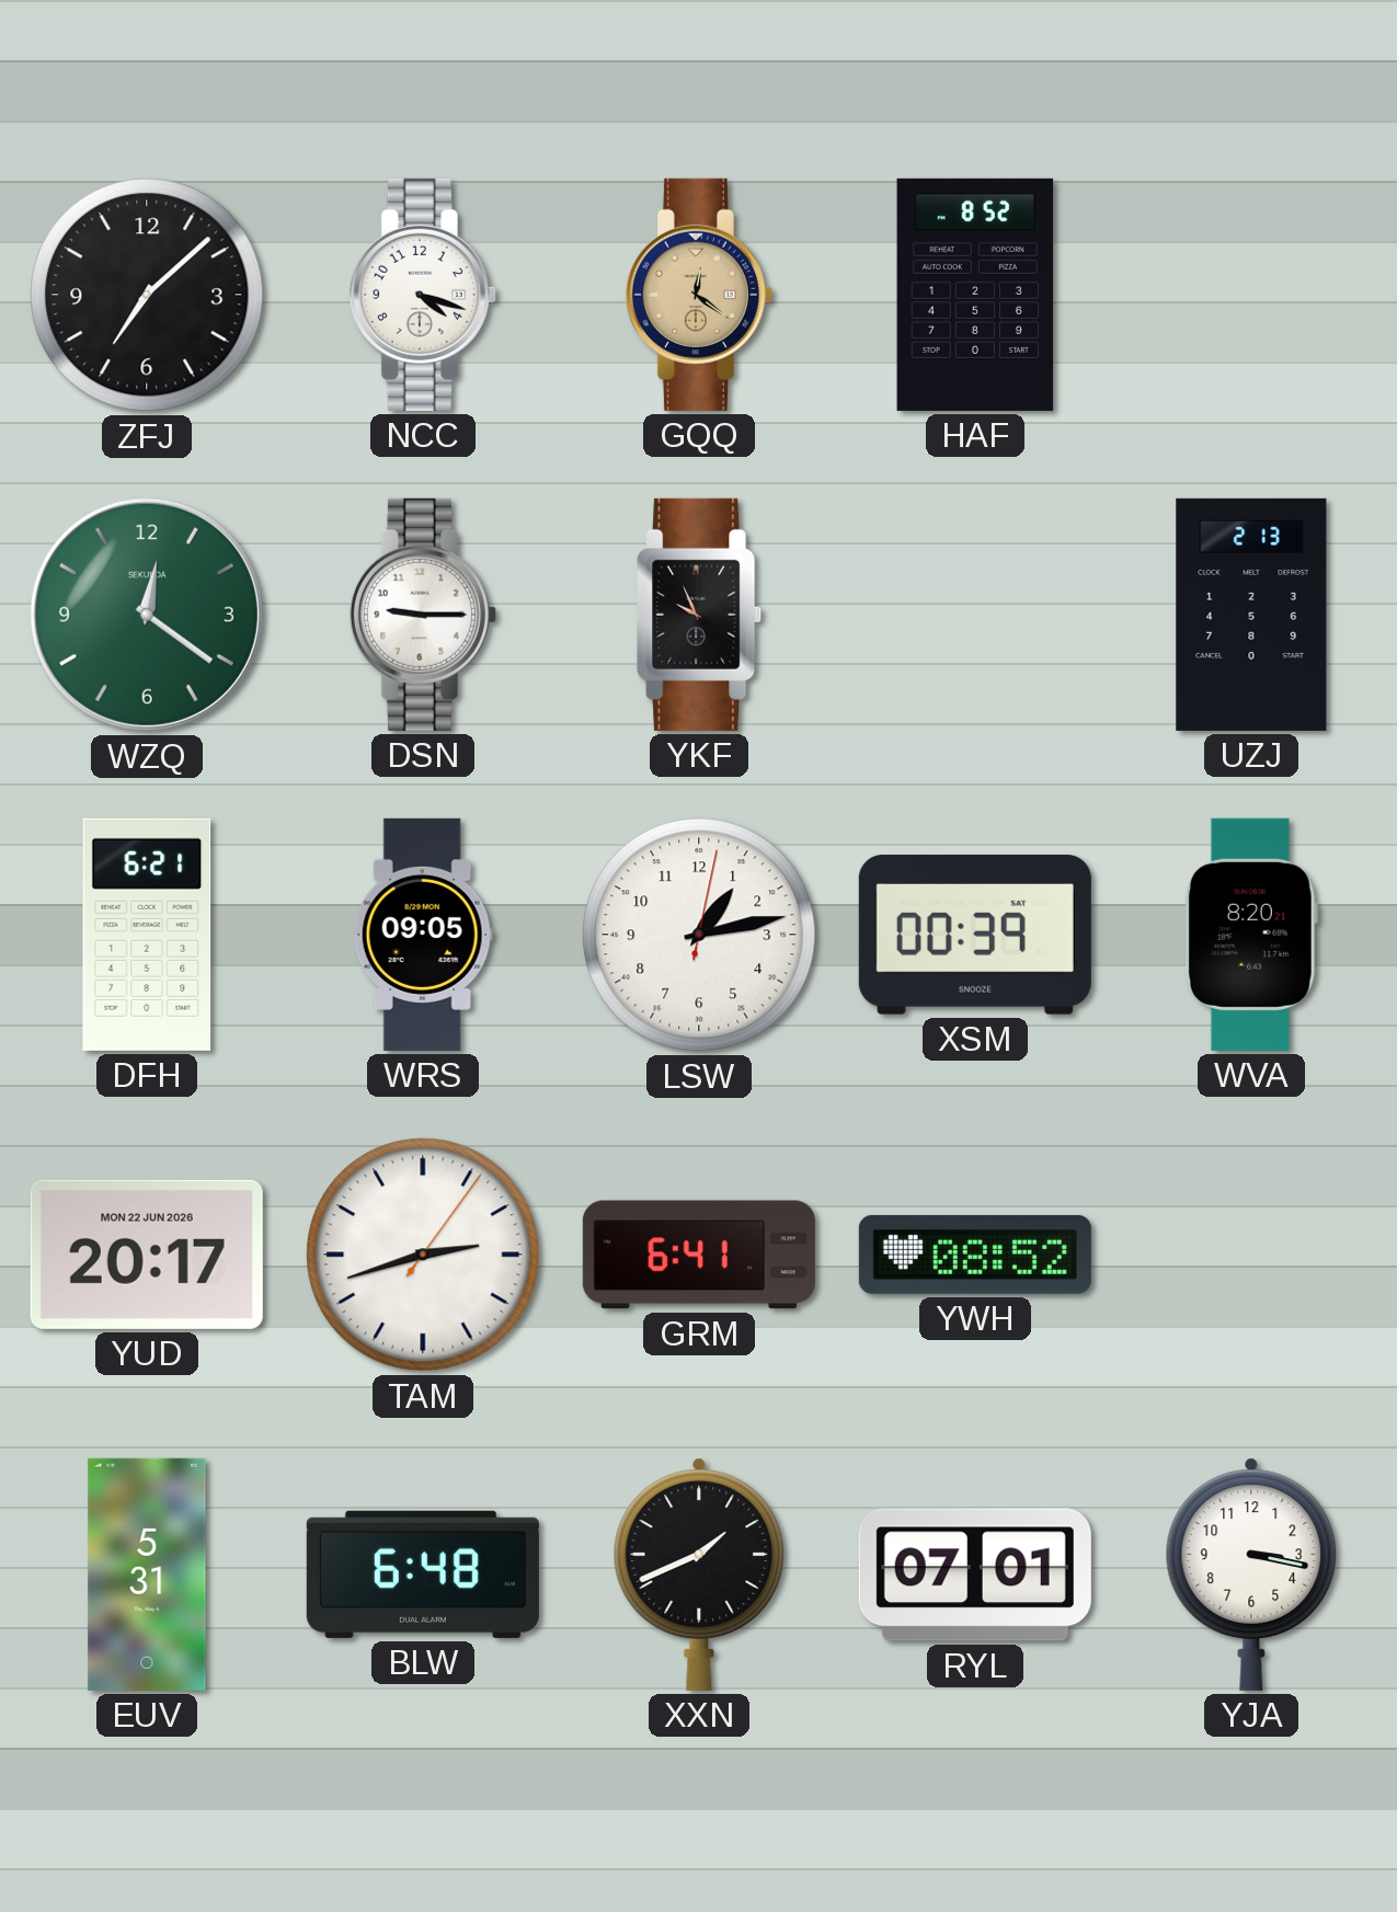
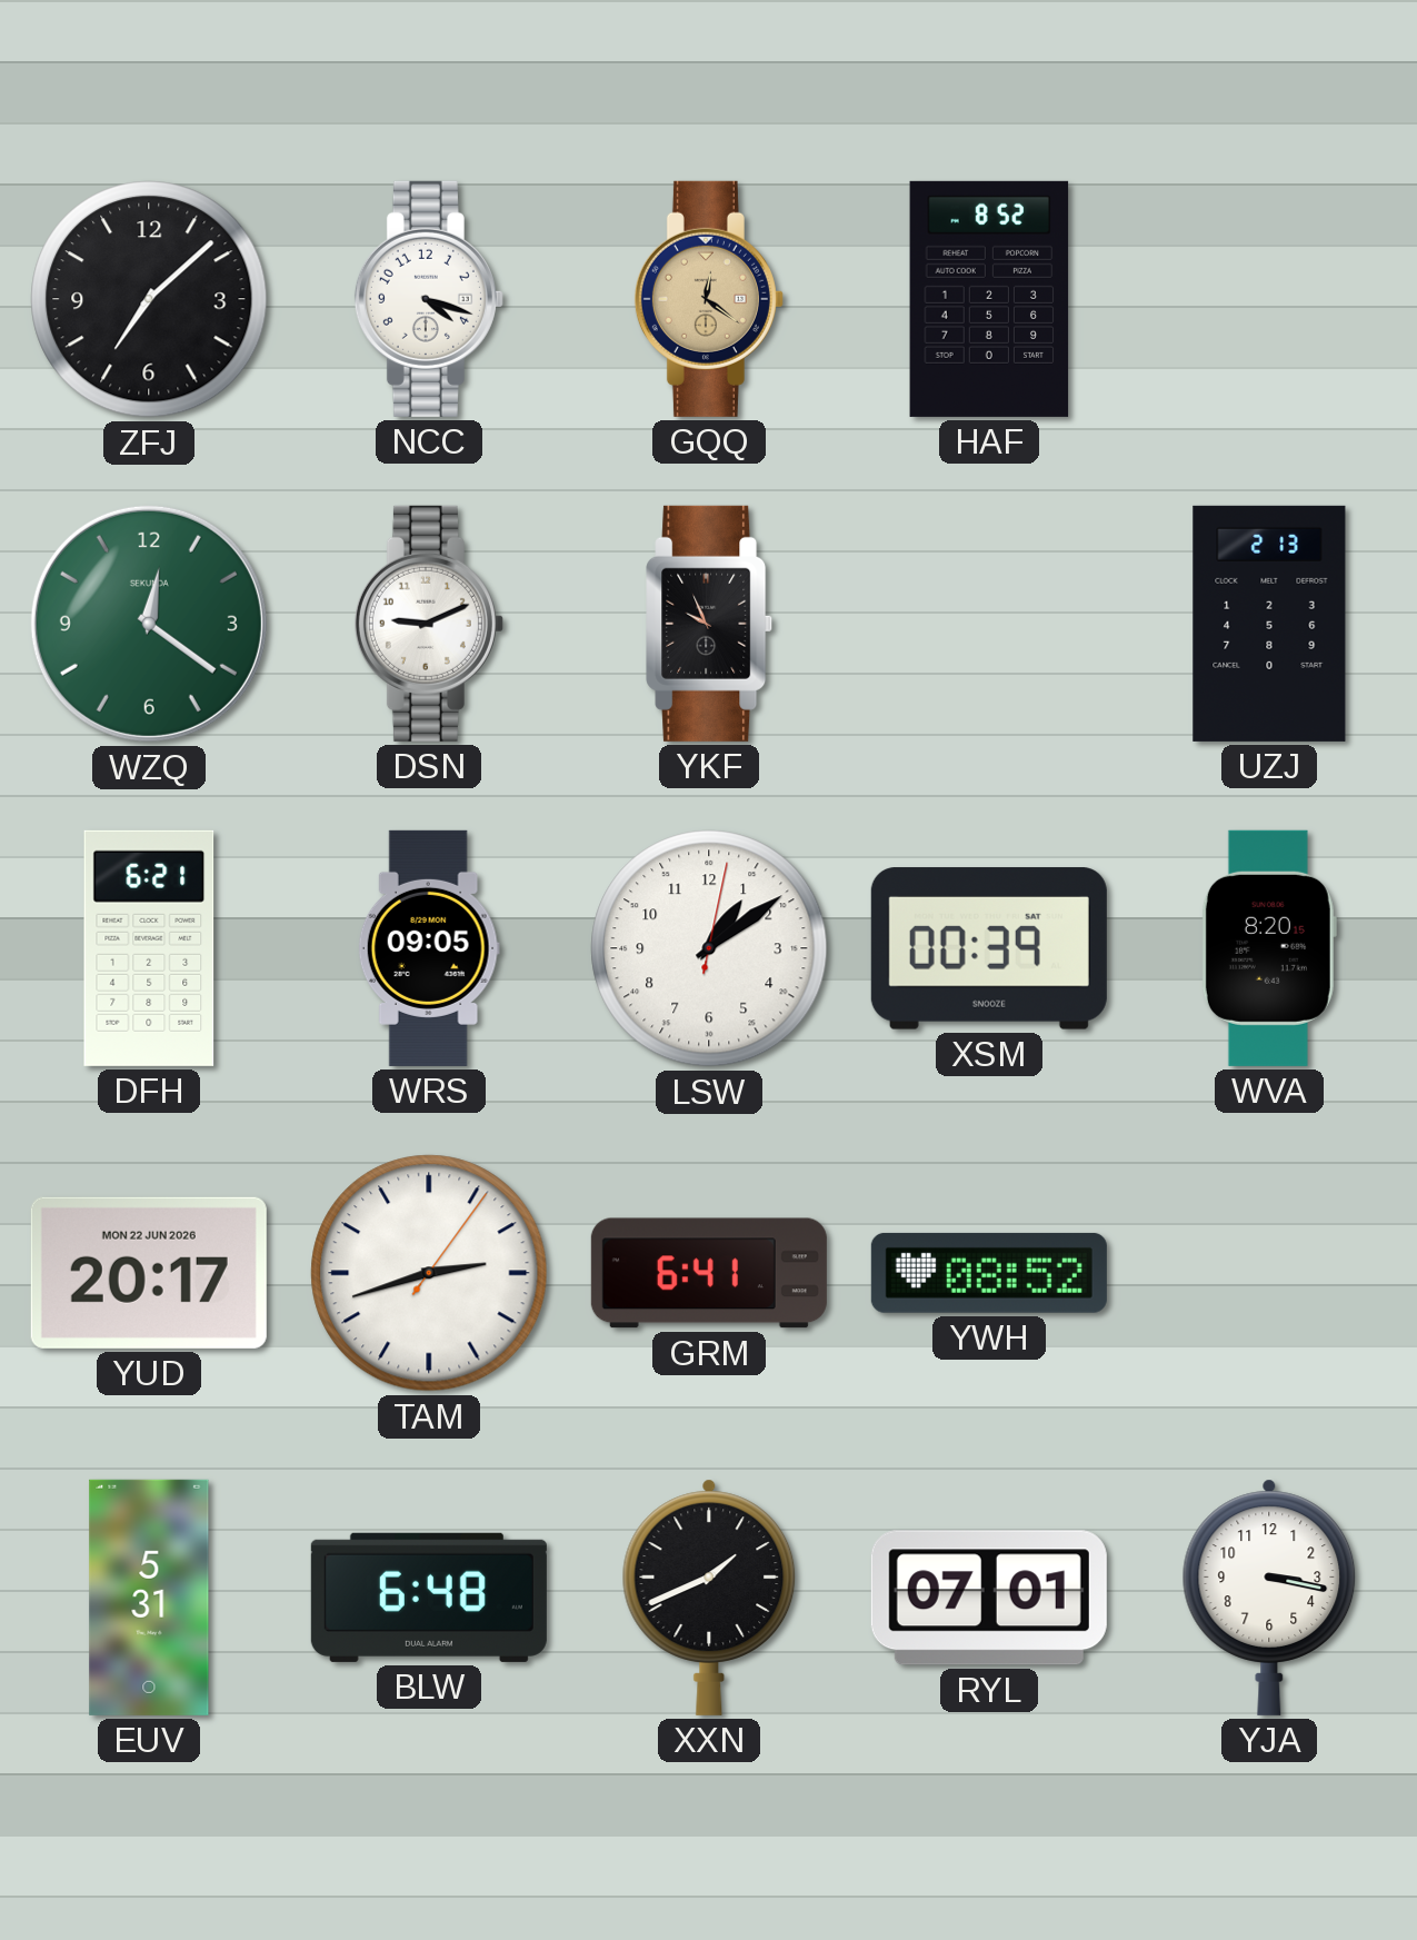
DSN: 9:15 -> 9:11 (429, 624)
LSW: 1:13 -> 1:09 (709, 948)
WVA: 8:20:21 -> 8:20:15 (1269, 948)
